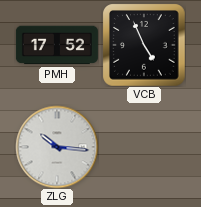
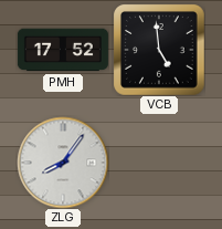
VCB: 4:56 -> 4:59 (159, 50)
ZLG: 10:16 -> 8:06 (63, 163)
